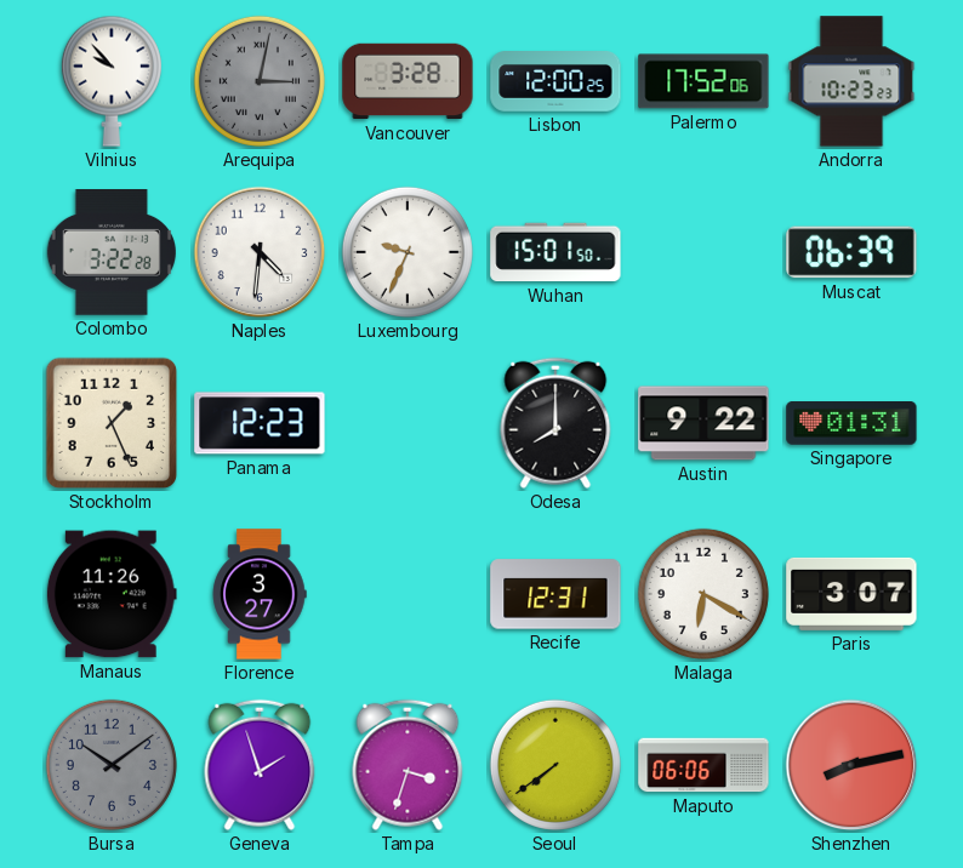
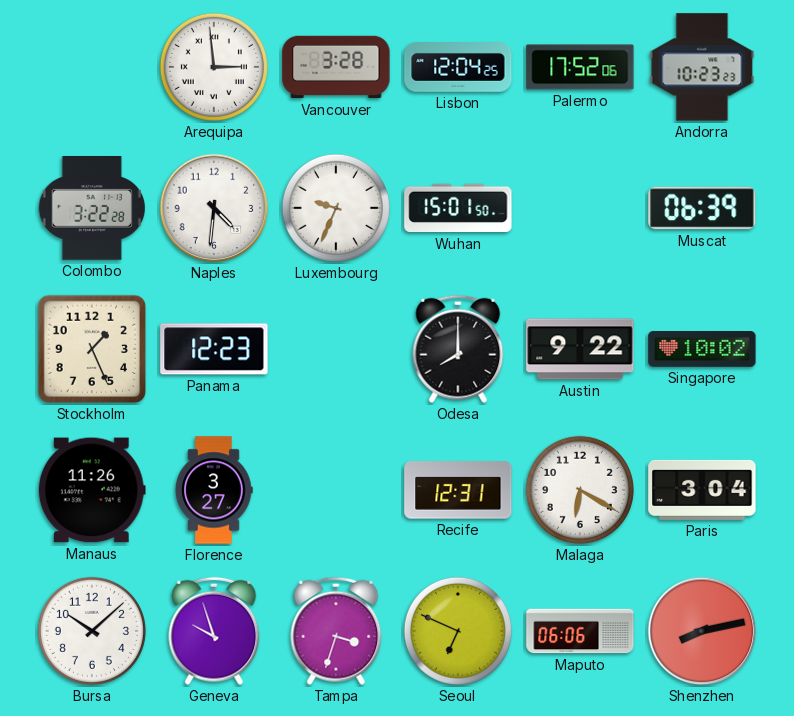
Vilnius: 9:53 -> none (112, 81)
Arequipa: 3:02 -> 2:59 (214, 67)
Arequipa dial: grey -> white (214, 67)
Lisbon: 12:00 -> 12:04 (458, 68)
Singapore: 01:31 -> 10:02 (702, 350)
Paris: 3:07 -> 3:04 (702, 490)
Bursa: 10:09 -> 10:08 (92, 631)
Bursa dial: grey -> white (92, 631)
Geneva: 1:57 -> 9:57 (214, 631)
Seoul: 7:39 -> 6:49 (458, 631)
